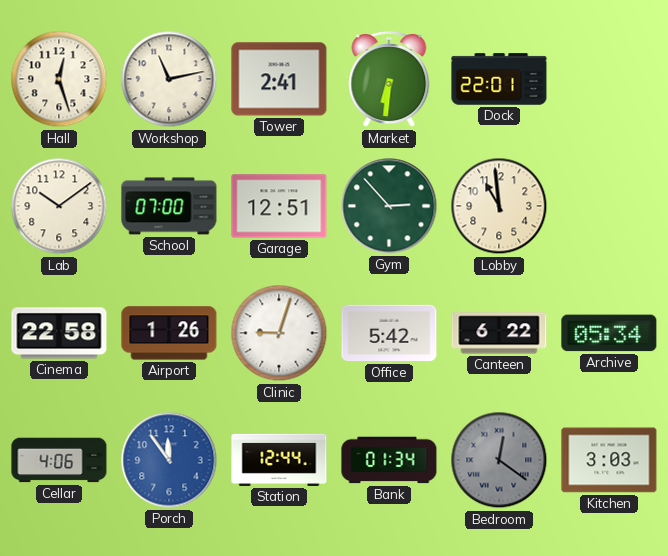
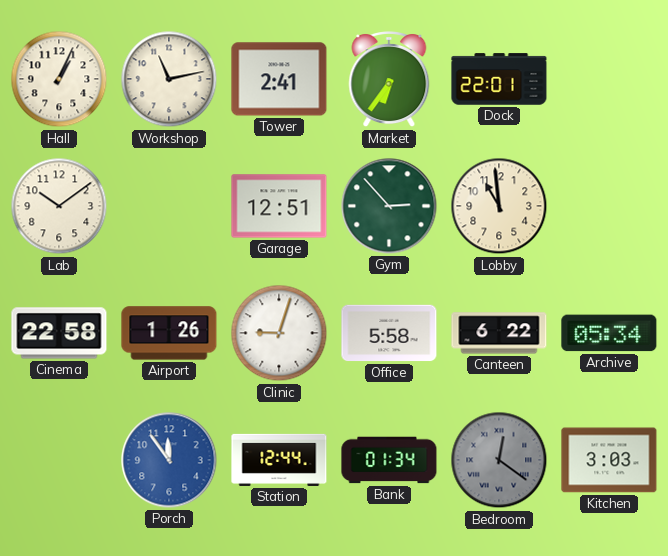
Hall: 12:27 -> 1:04 (59, 79)
Market: 6:31 -> 6:36 (389, 80)
School: 07:00 -> none (169, 206)
Office: 5:42 -> 5:58 (389, 333)
Cellar: 4:06 -> none (59, 460)
